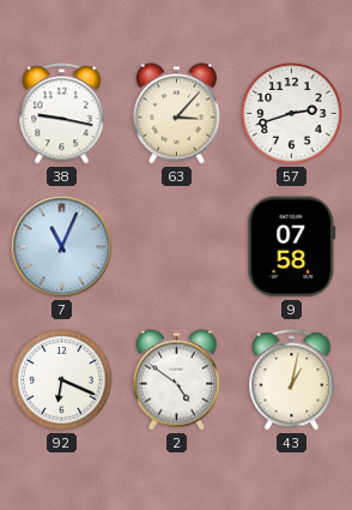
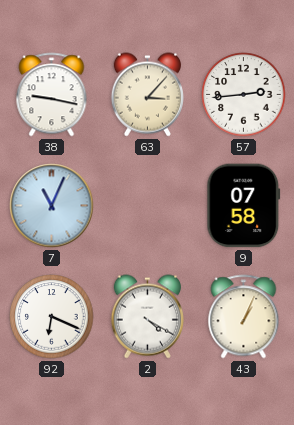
57: 2:42 -> 2:44 (244, 95)
2: 4:51 -> 4:20 (147, 317)
43: 1:02 -> 1:04 (244, 317)
